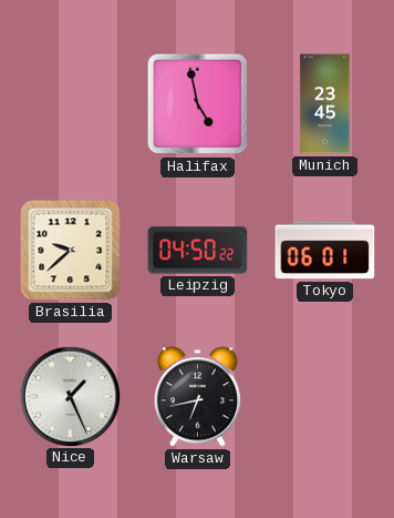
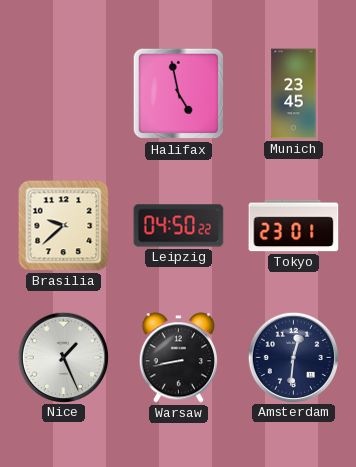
Tokyo: 06:01 -> 23:01 (294, 226)
Warsaw: 6:43 -> 8:43 (178, 358)
Amsterdam: none -> 12:31 (293, 357)
